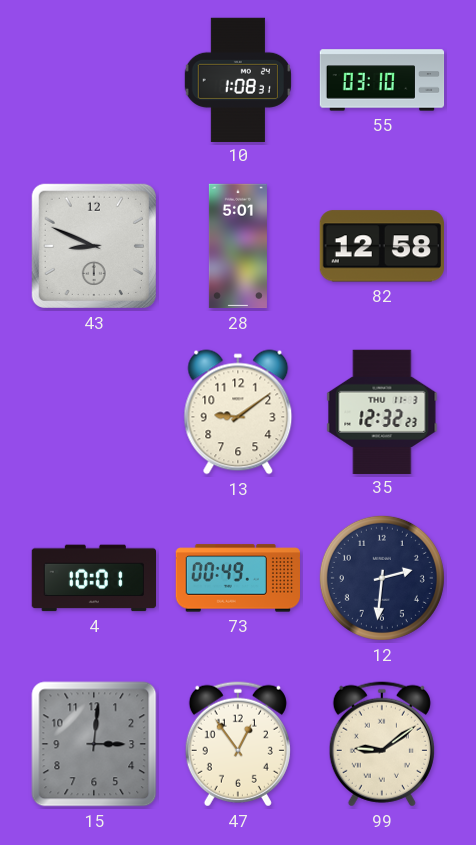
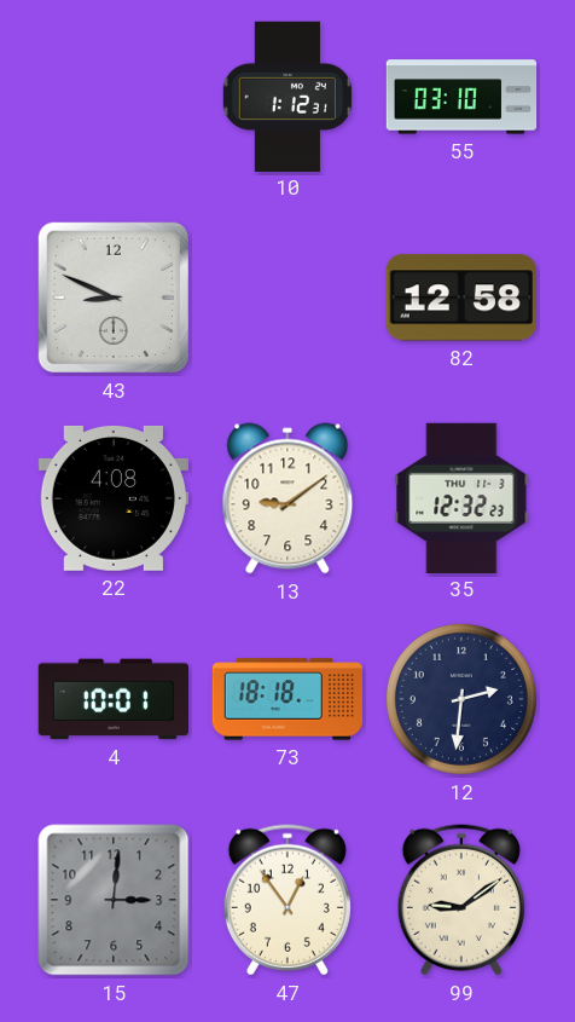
10: 1:08 -> 1:12 (287, 96)
28: 5:01 -> none (238, 246)
22: none -> 4:08 (114, 498)
73: 00:49 -> 18:18 (286, 699)
